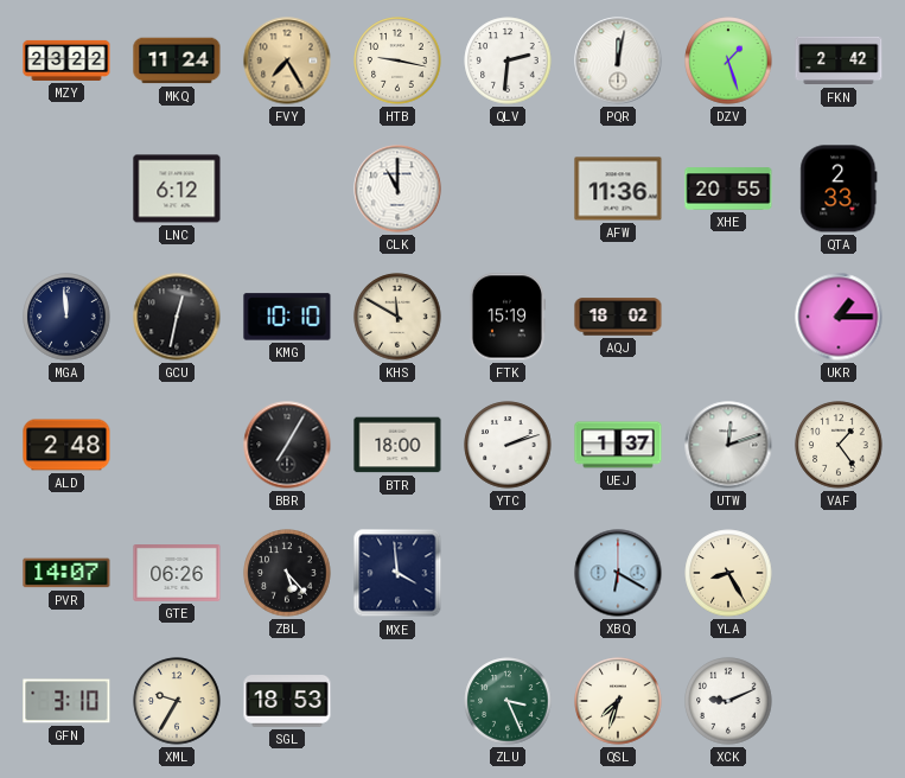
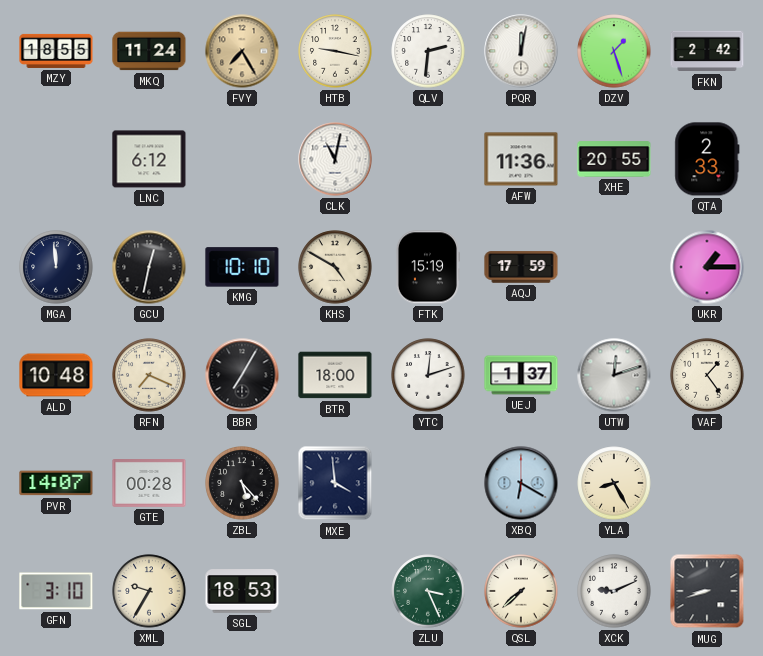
MZY: 23:22 -> 18:55 (56, 51)
CLK: 11:00 -> 11:02 (335, 159)
KHS: 11:50 -> 4:50 (335, 267)
AQJ: 18:02 -> 17:59 (521, 267)
ALD: 2:48 -> 10:48 (56, 375)
RFN: none -> 7:19 (149, 375)
YTC: 2:12 -> 12:12 (428, 375)
GTE: 06:26 -> 00:28 (149, 484)
QSL: 7:33 -> 7:38 (521, 591)
MUG: none -> 8:42 (707, 591)
